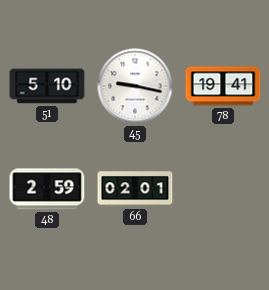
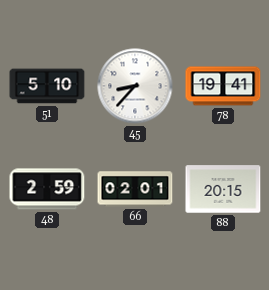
45: 9:17 -> 8:37 (135, 86)
88: none -> 20:15 (223, 189)
